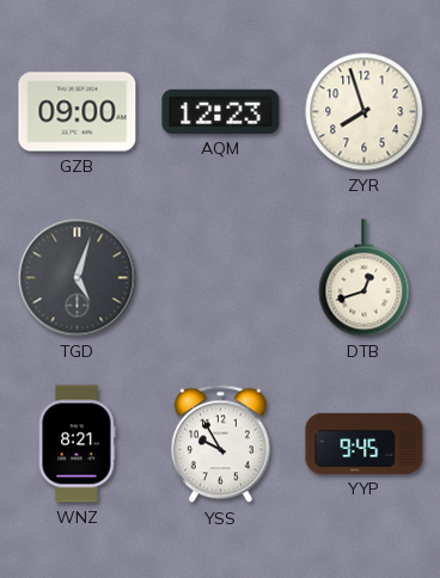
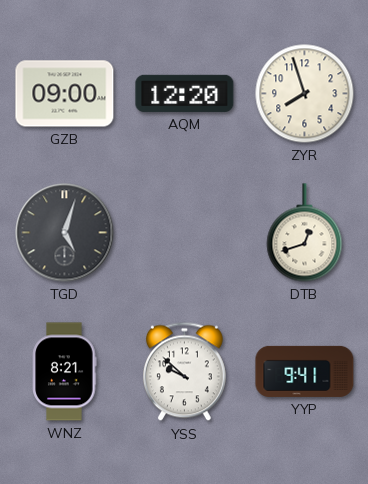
AQM: 12:23 -> 12:20 (185, 93)
YSS: 9:55 -> 9:52 (184, 372)
YYP: 9:45 -> 9:41 (305, 371)
